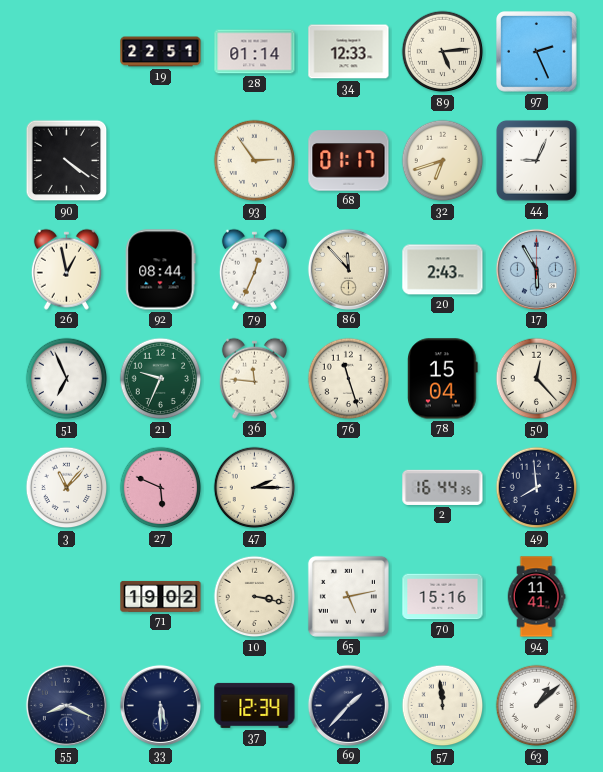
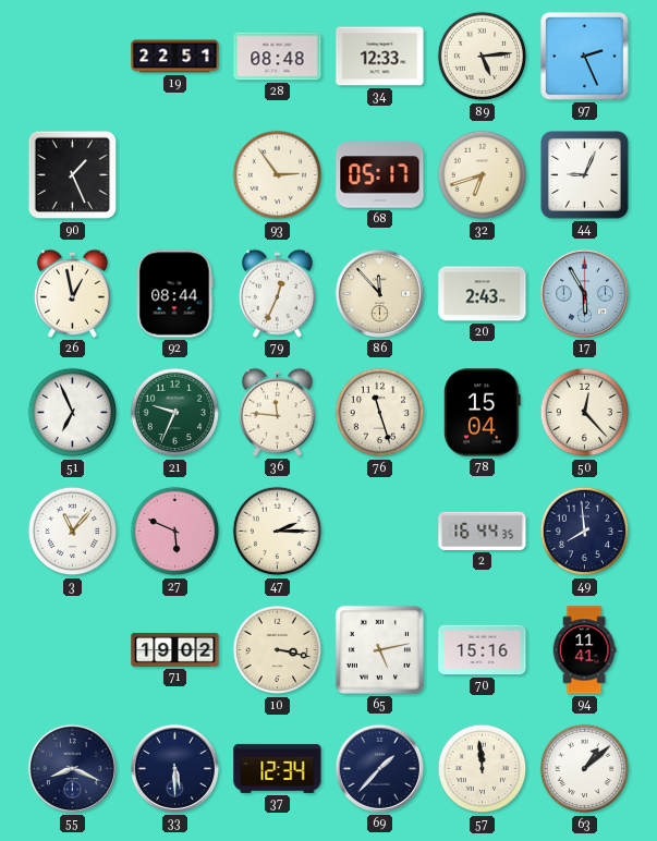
28: 01:14 -> 08:48 (278, 57)
90: 4:21 -> 1:26 (73, 175)
68: 01:17 -> 05:17 (380, 175)
